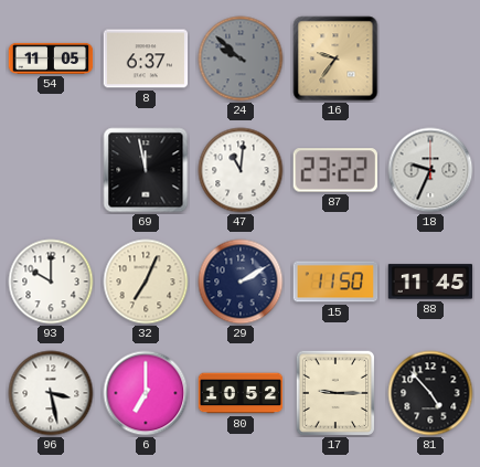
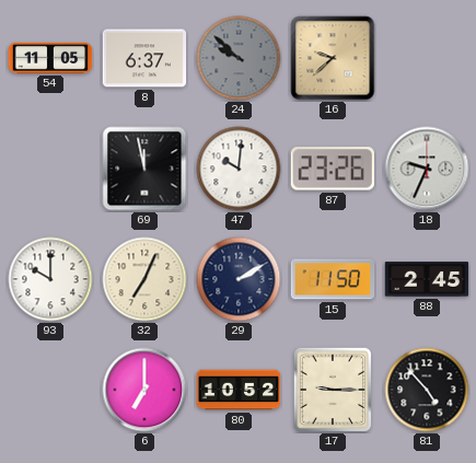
16: 9:36 -> 9:38 (333, 58)
47: 11:01 -> 10:01 (239, 169)
87: 23:22 -> 23:26 (333, 169)
88: 11:45 -> 2:45 (427, 279)
96: 3:28 -> none (51, 393)
